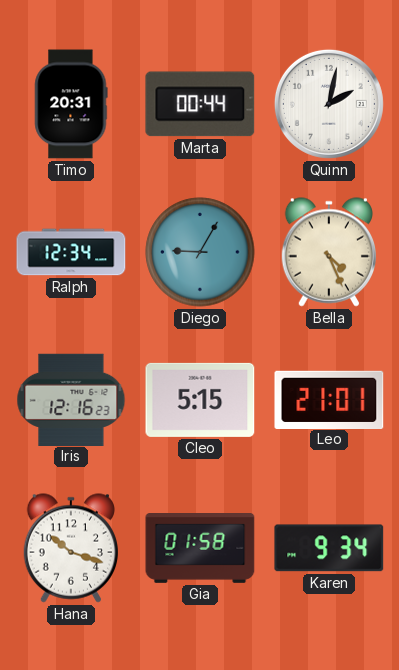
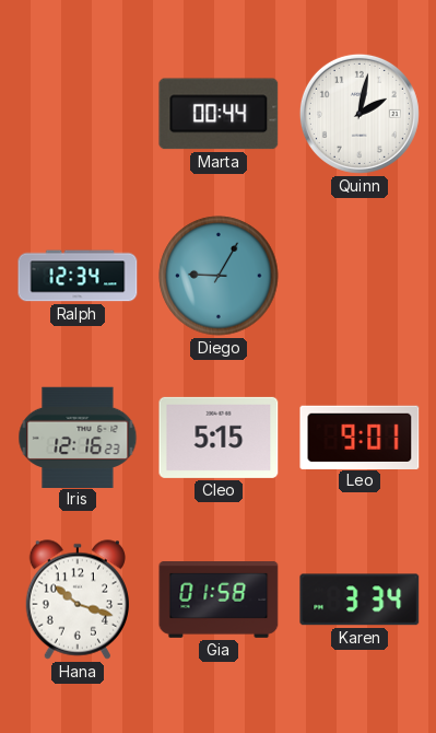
Timo: 20:31 -> none (71, 104)
Bella: 4:26 -> none (328, 252)
Leo: 21:01 -> 9:01 (360, 437)
Karen: 9:34 -> 3:34 (360, 600)
